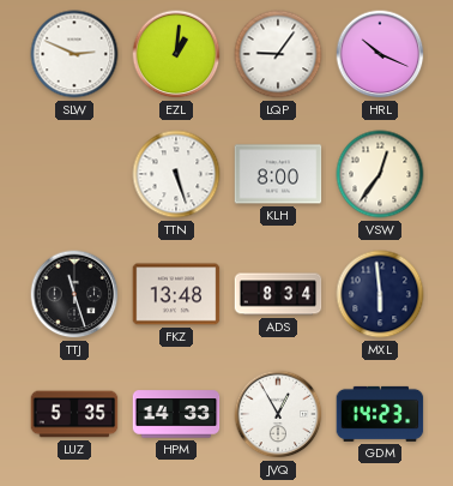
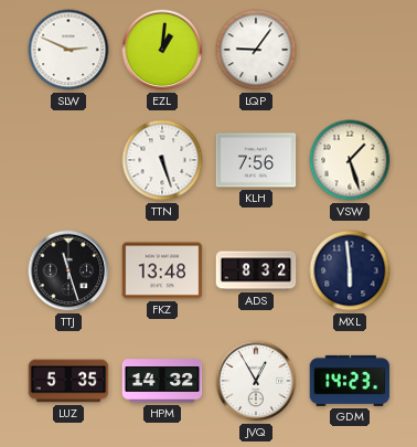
HRL: 10:19 -> none (380, 54)
KLH: 8:00 -> 7:56 (256, 160)
VSW: 12:36 -> 1:27 (350, 160)
ADS: 8:34 -> 8:32 (256, 270)
HPM: 14:33 -> 14:32 (162, 381)
